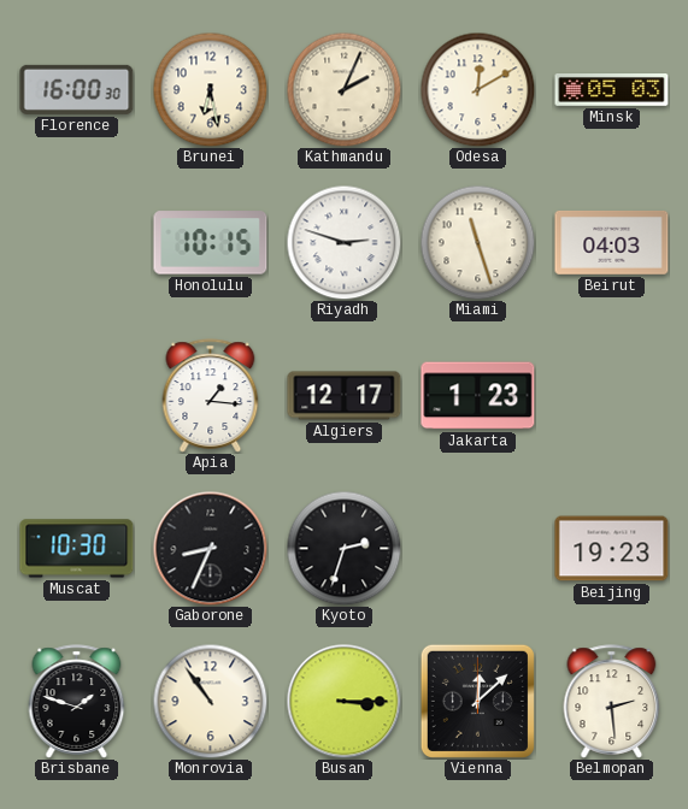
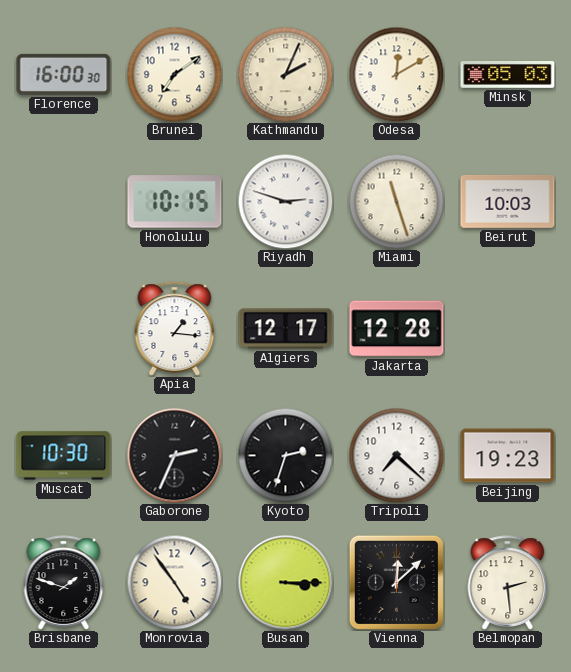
Brunei: 6:28 -> 7:09 (174, 74)
Beirut: 04:03 -> 10:03 (508, 201)
Jakarta: 1:23 -> 12:28 (397, 329)
Gaborone: 8:34 -> 2:34 (174, 455)
Tripoli: none -> 7:22 (396, 455)
Monrovia: 10:54 -> 4:54 (174, 582)
